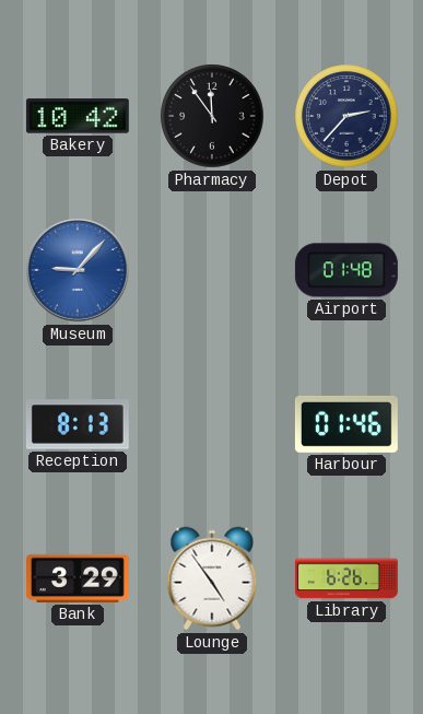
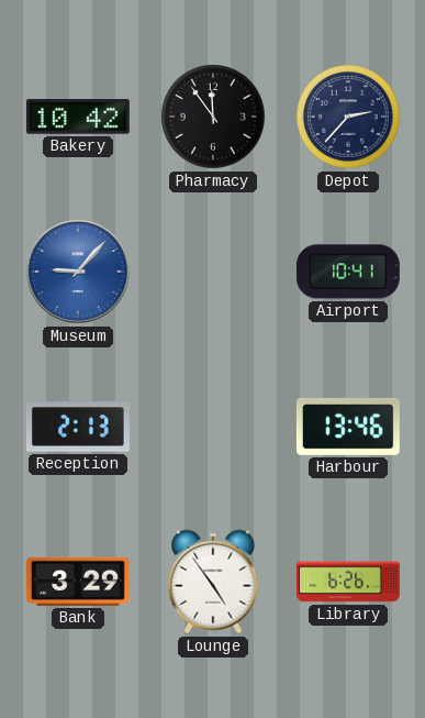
Airport: 01:48 -> 10:41 (348, 272)
Reception: 8:13 -> 2:13 (78, 427)
Harbour: 01:46 -> 13:46 (348, 427)
